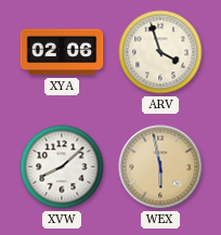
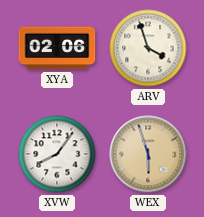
XVW: 8:08 -> 8:06 (57, 154)
WEX: 5:58 -> 5:57 (148, 154)
